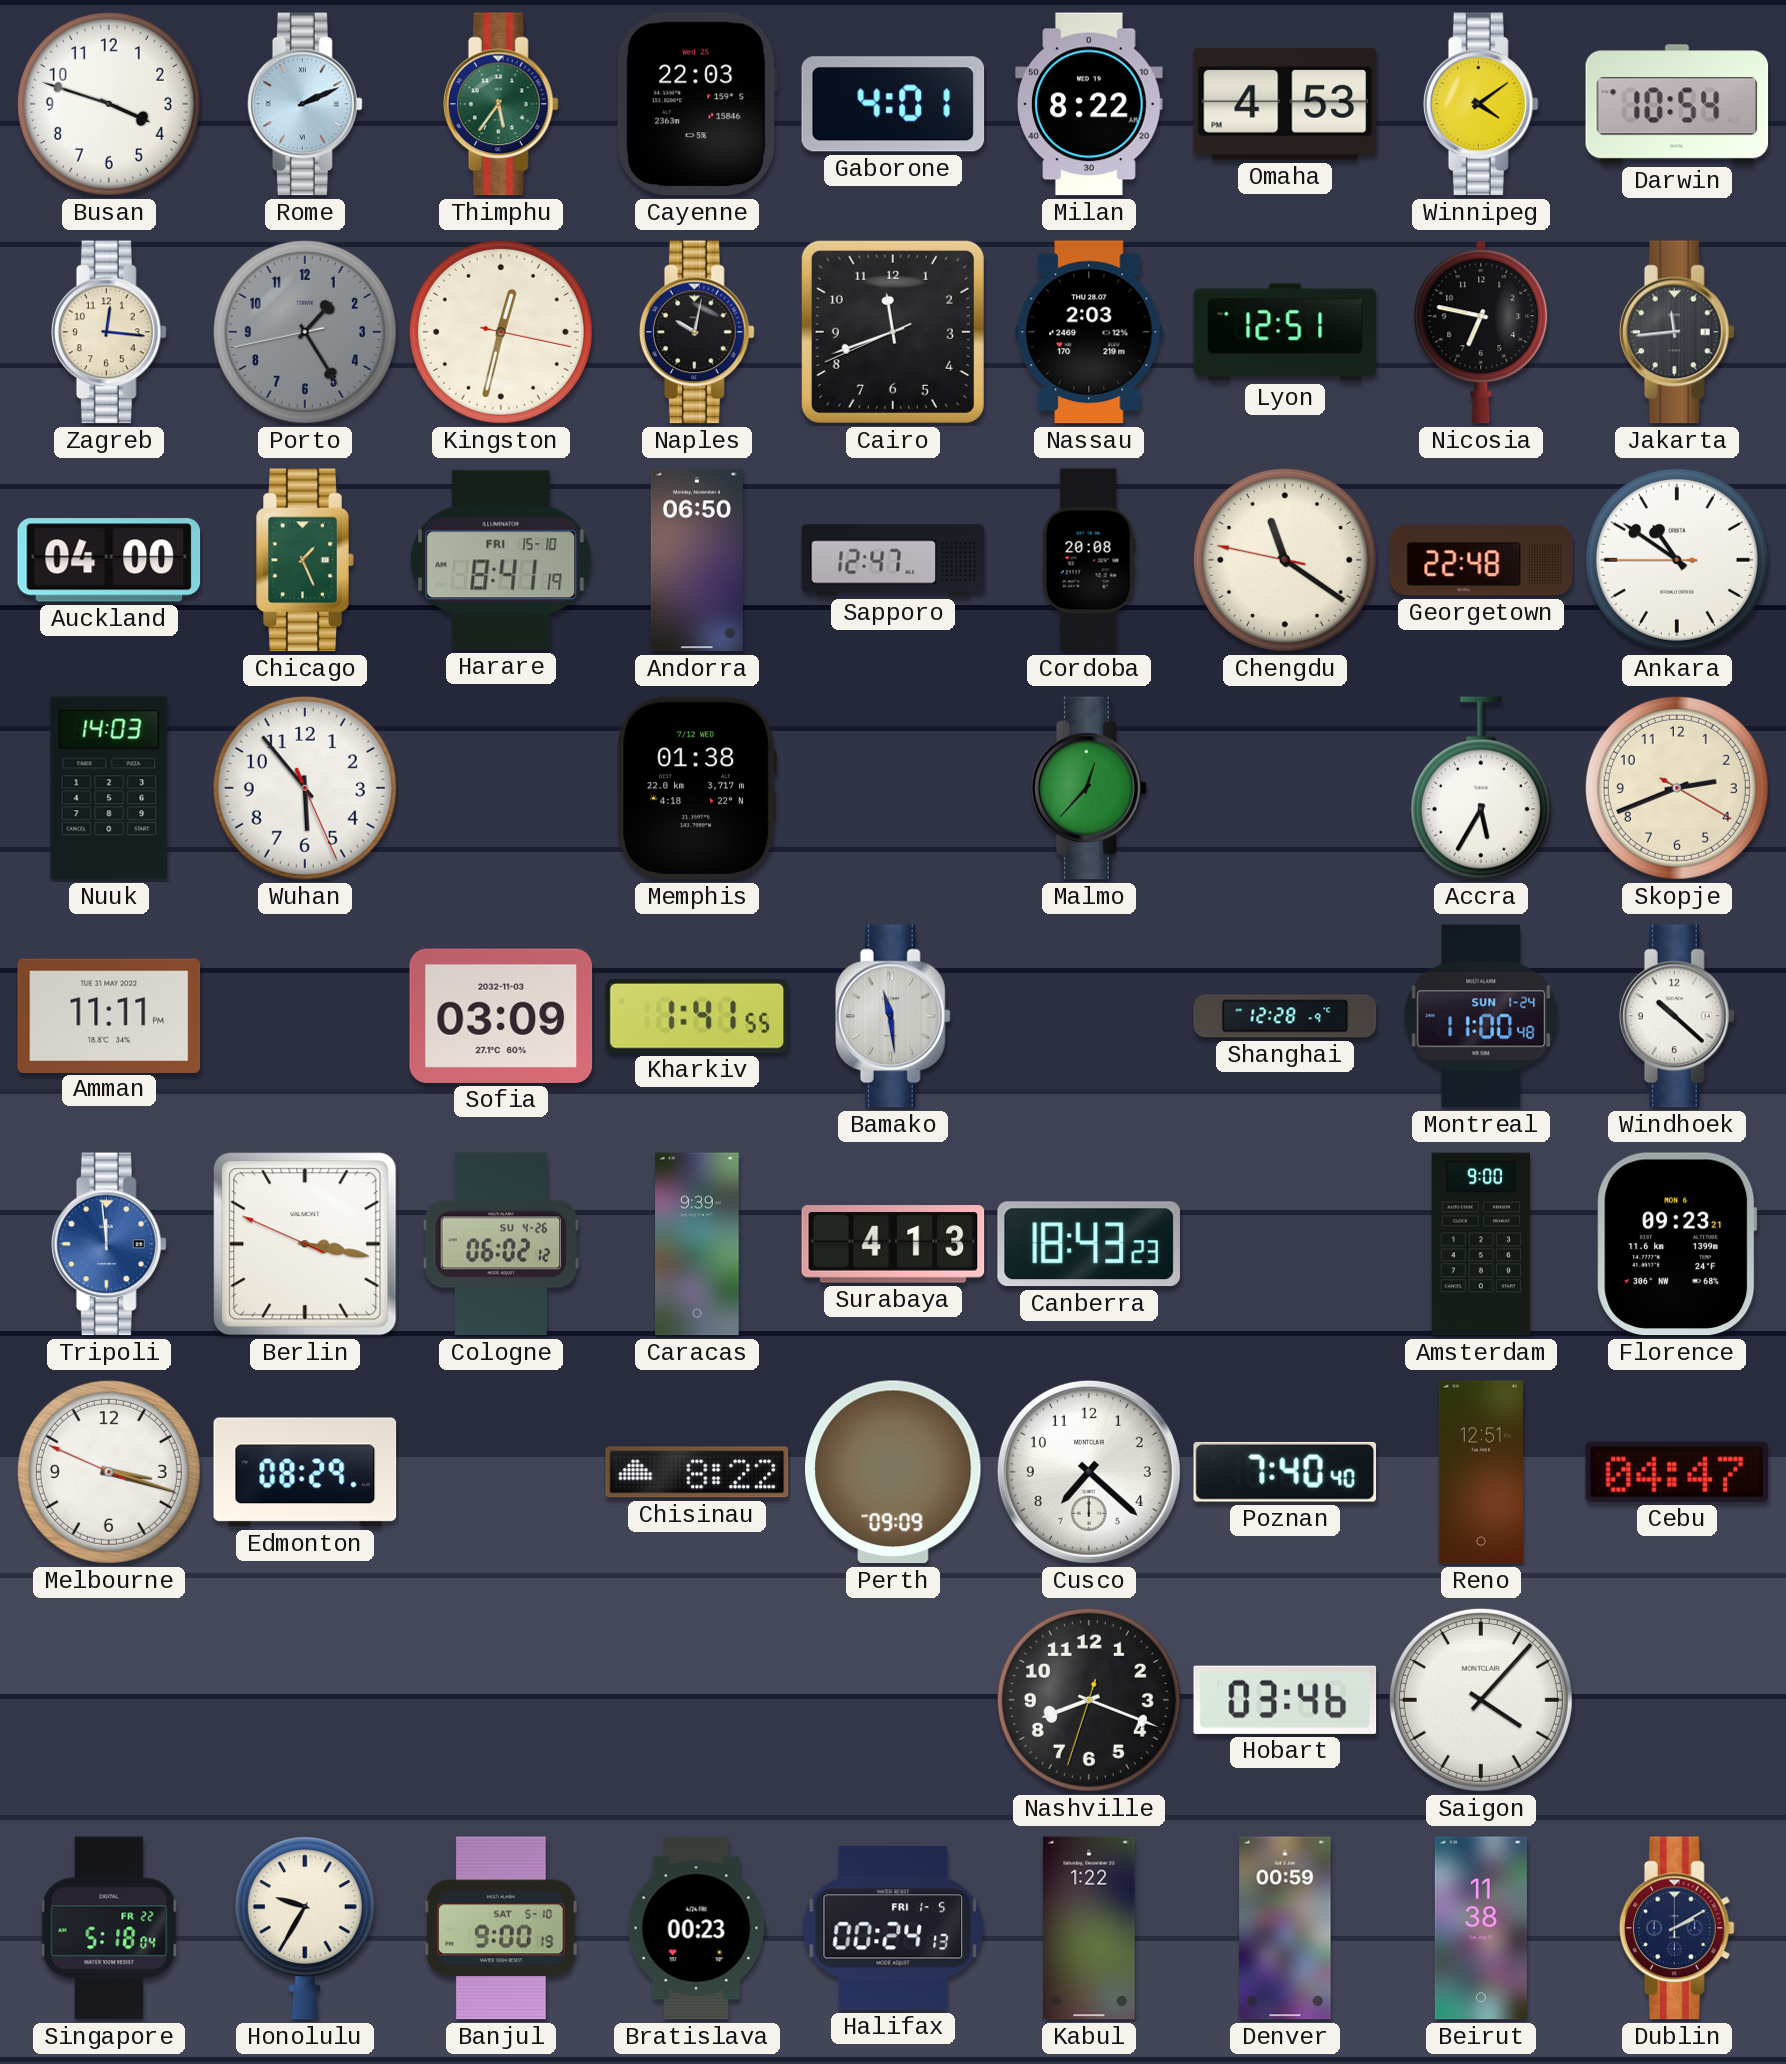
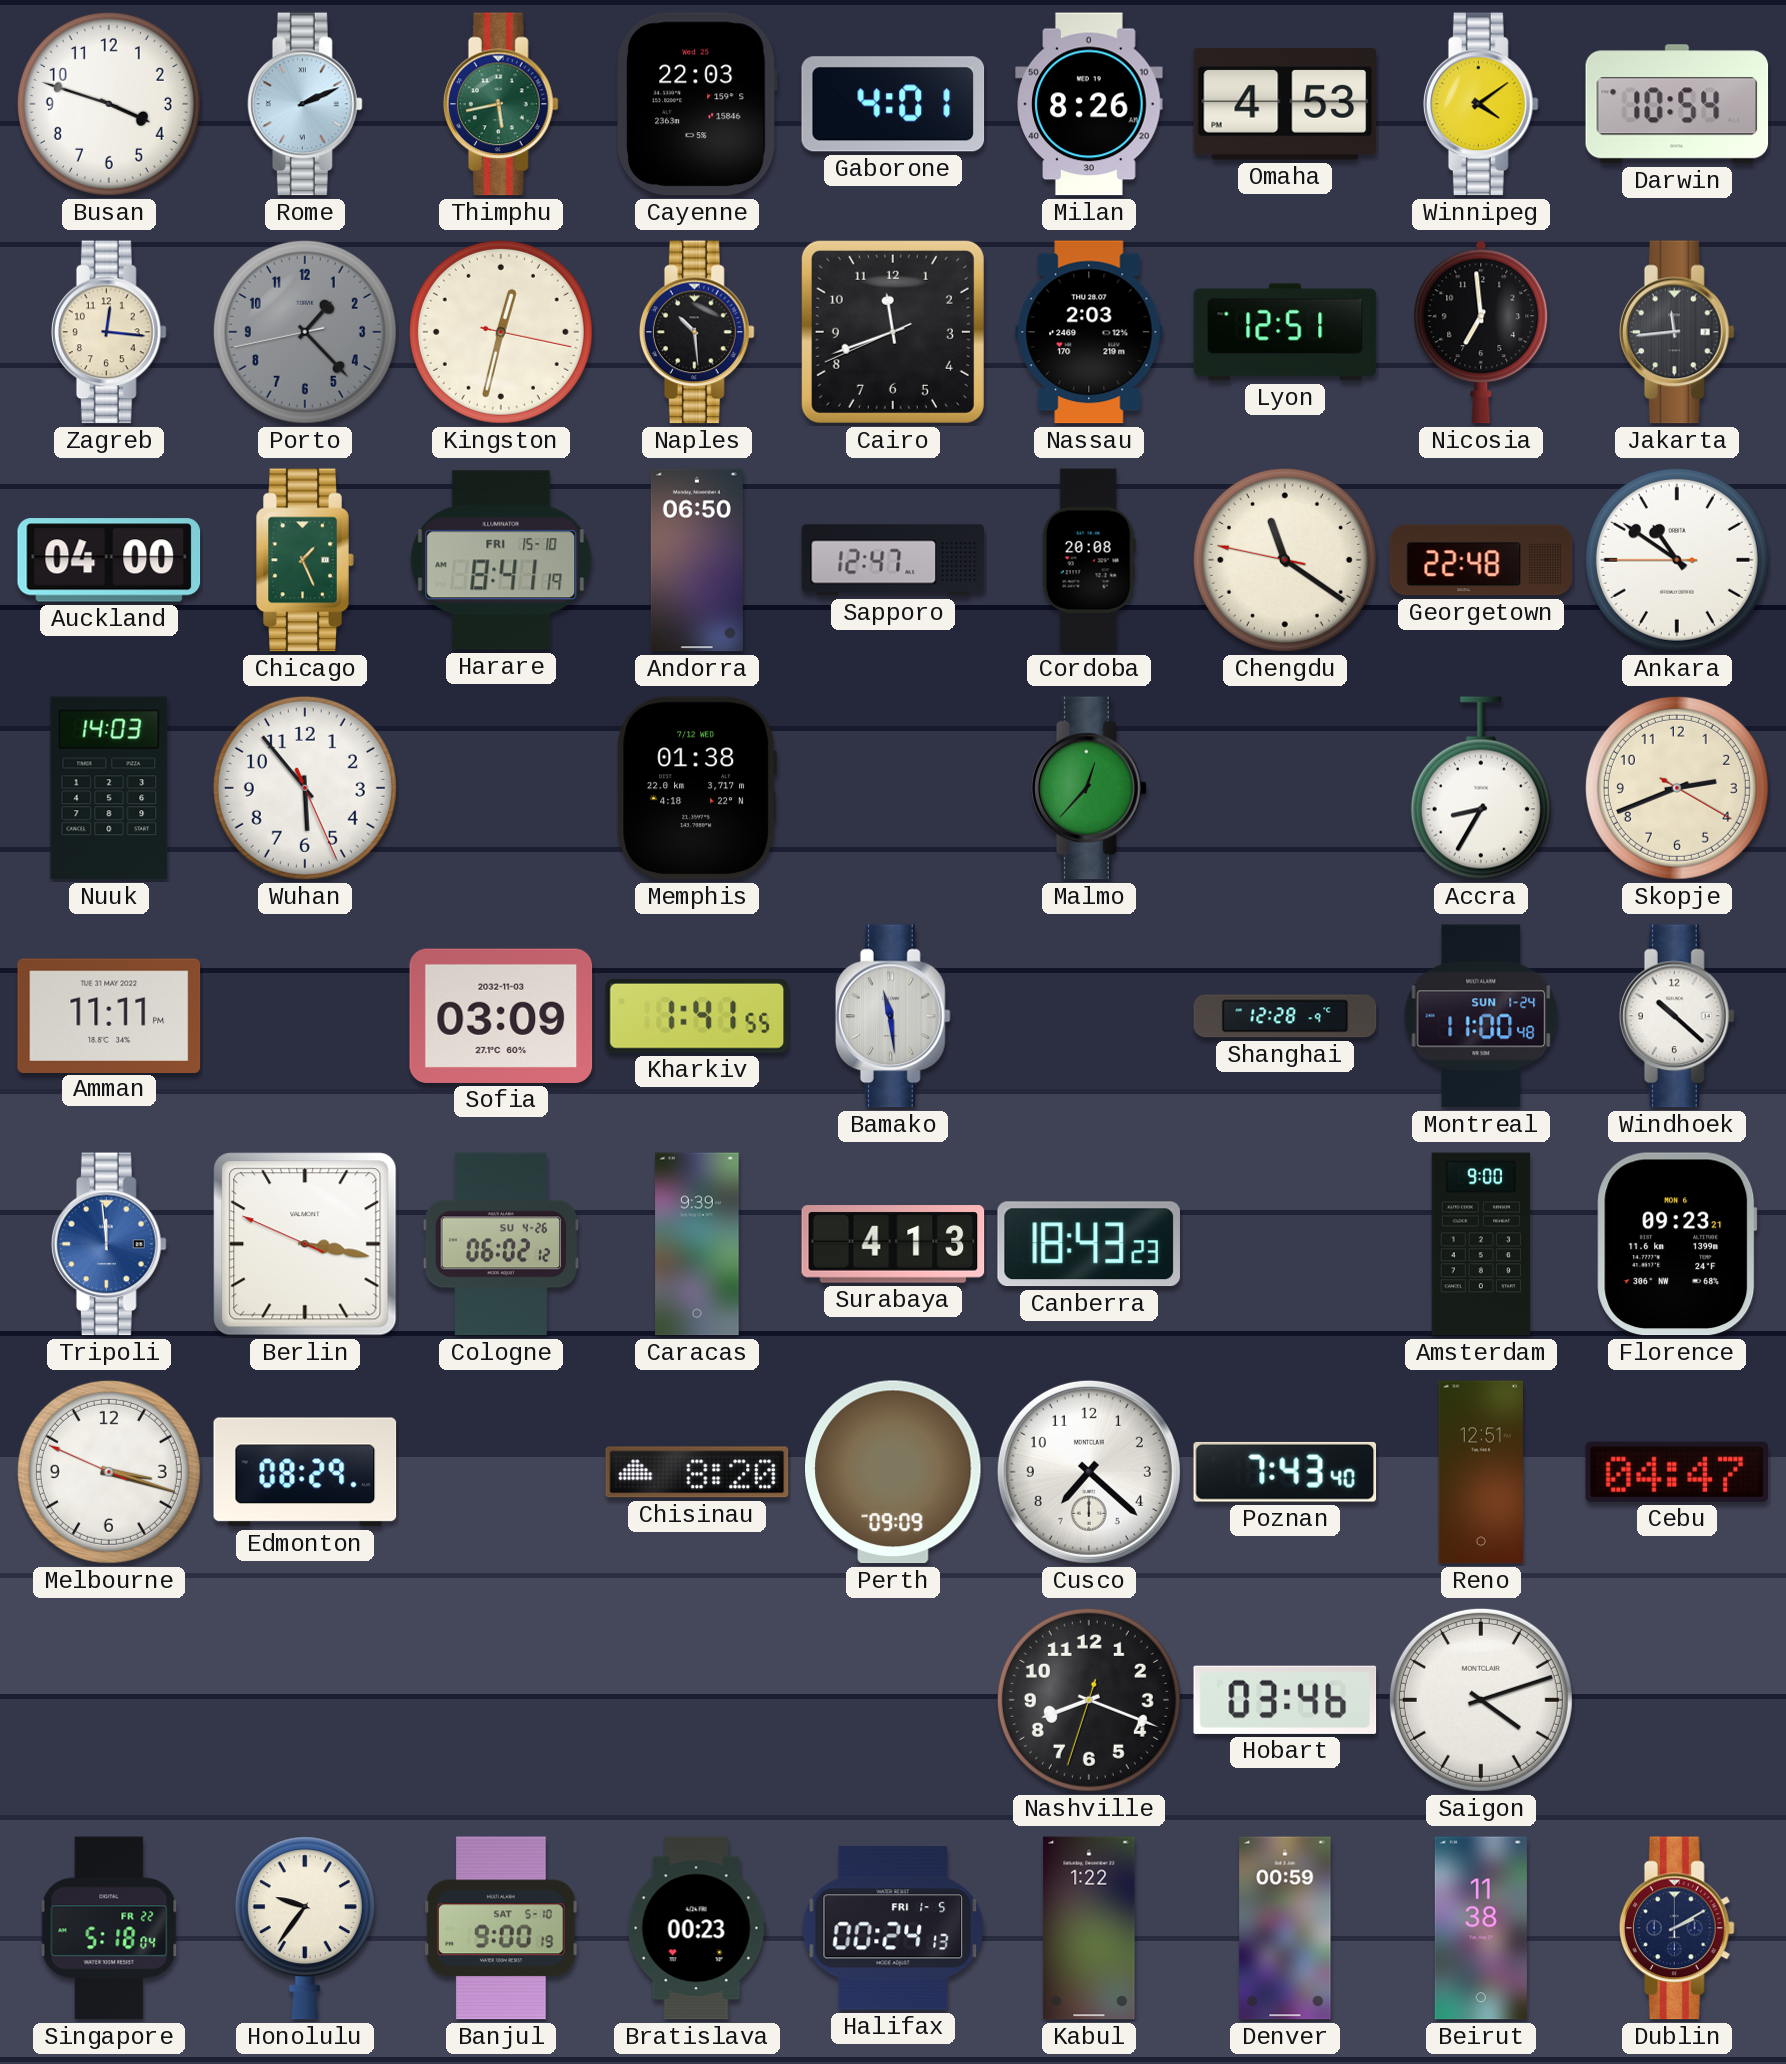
Thimphu: 5:36 -> 5:43 (501, 104)
Milan: 8:22 -> 8:26 (1089, 104)
Porto: 1:24 -> 1:22 (305, 332)
Naples: 10:02 -> 10:29 (697, 332)
Nicosia: 6:47 -> 6:59 (1481, 332)
Accra: 5:35 -> 8:35 (1481, 788)
Chisinau: 8:22 -> 8:20 (697, 1472)
Poznan: 7:40 -> 7:43 (1284, 1472)
Saigon: 4:07 -> 4:12 (1481, 1700)
Honolulu: 9:35 -> 9:36 (305, 1928)
